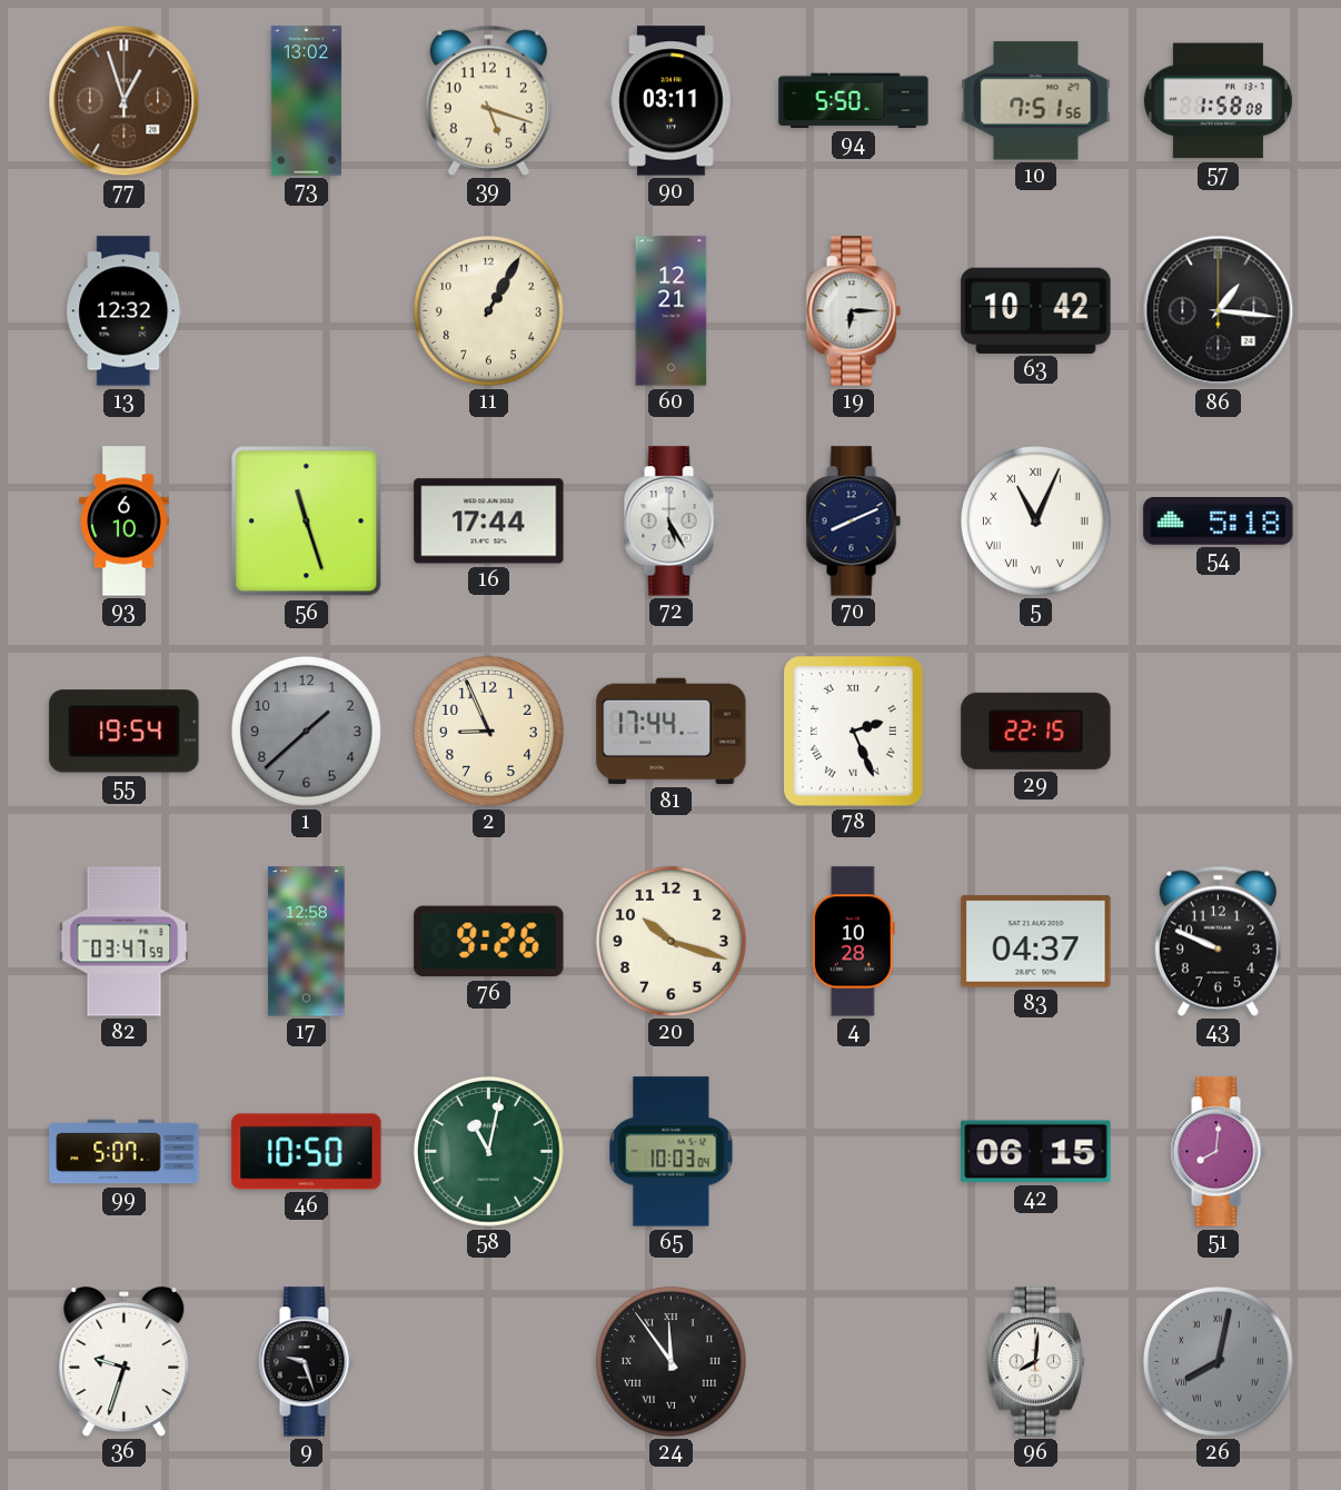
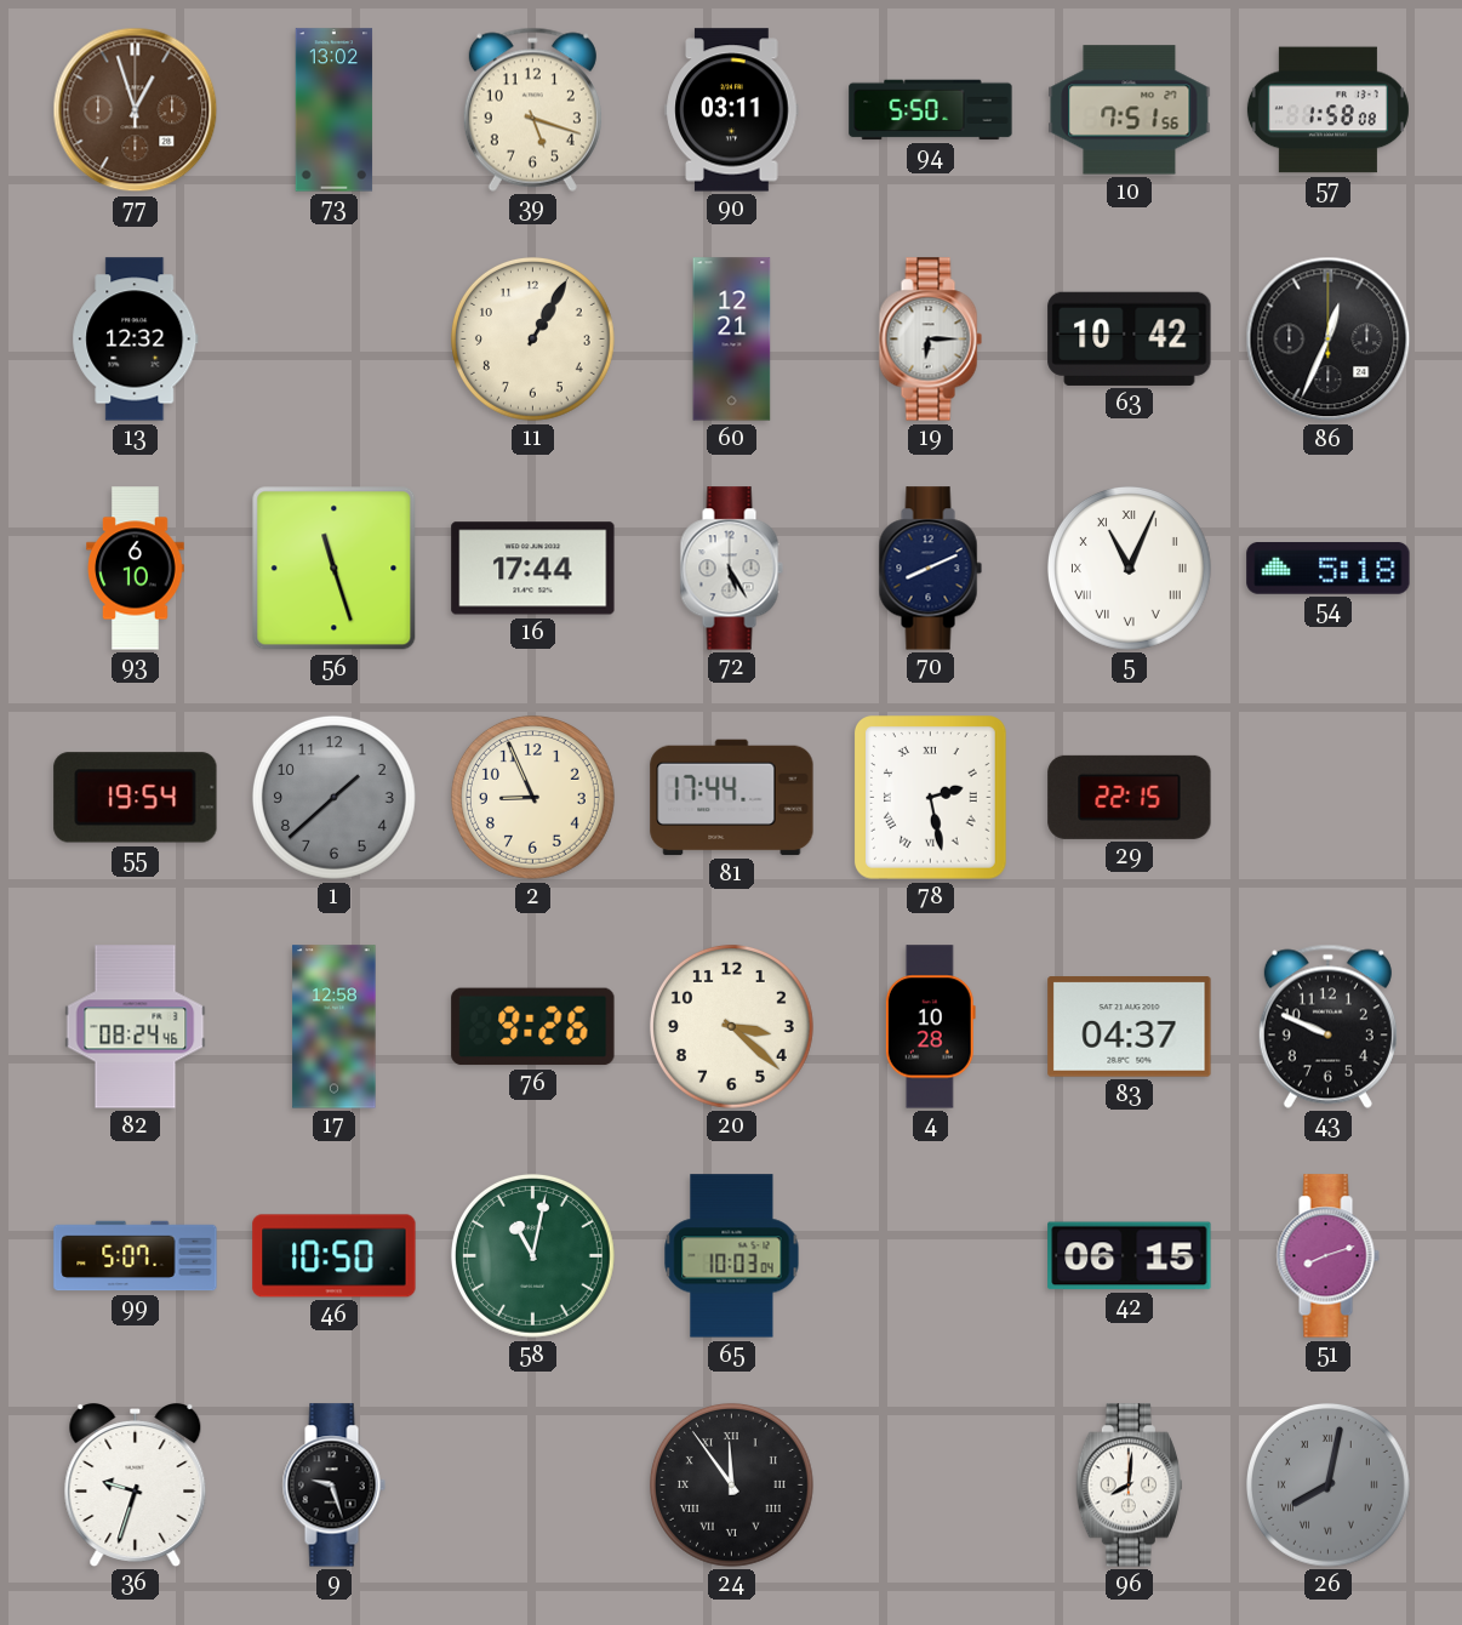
86: 1:16 -> 12:34 (1329, 340)
78: 2:26 -> 2:28 (931, 798)
82: 03:47 -> 08:24 (136, 1027)
20: 10:18 -> 3:22 (731, 1026)
51: 8:01 -> 8:12 (1327, 1256)
